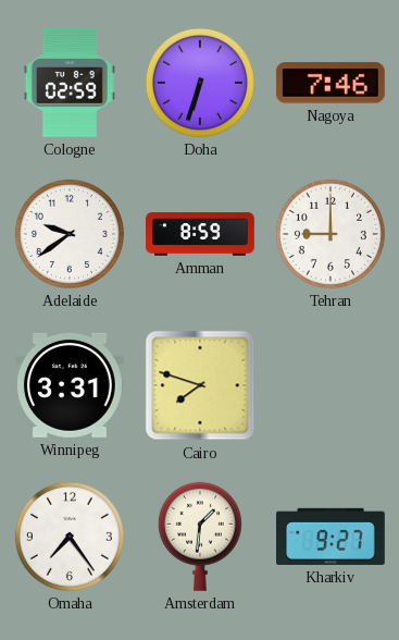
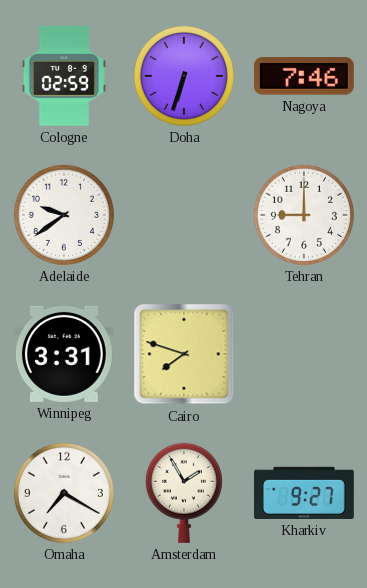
Amman: 8:59 -> none (201, 234)
Omaha: 7:24 -> 7:20 (64, 493)
Amsterdam: 1:31 -> 1:55 (184, 493)
